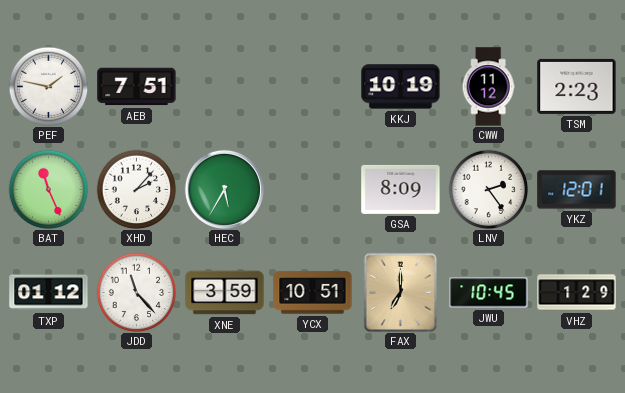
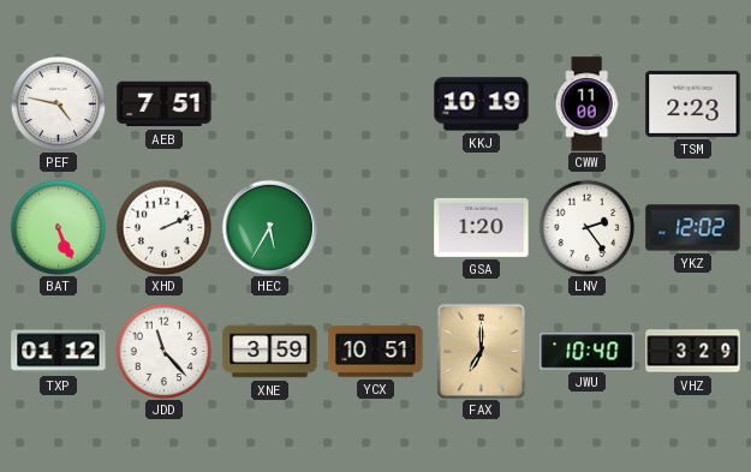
PEF: 1:47 -> 4:47 (58, 103)
CWW: 11:12 -> 11:00 (586, 104)
BAT: 11:26 -> 5:26 (58, 227)
XHD: 2:07 -> 2:11 (163, 227)
GSA: 8:09 -> 1:20 (482, 227)
YKZ: 12:01 -> 12:02 (693, 228)
JWU: 10:45 -> 10:40 (588, 352)
VHZ: 1:29 -> 3:29 (693, 352)
